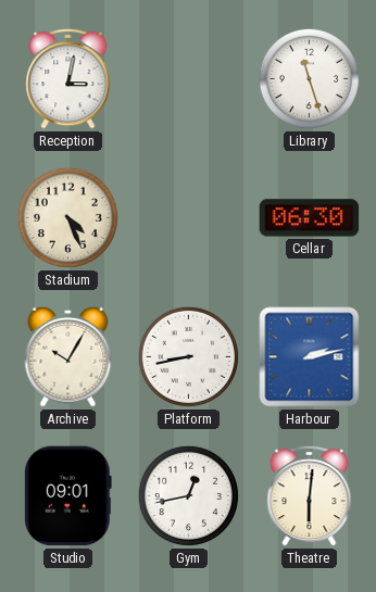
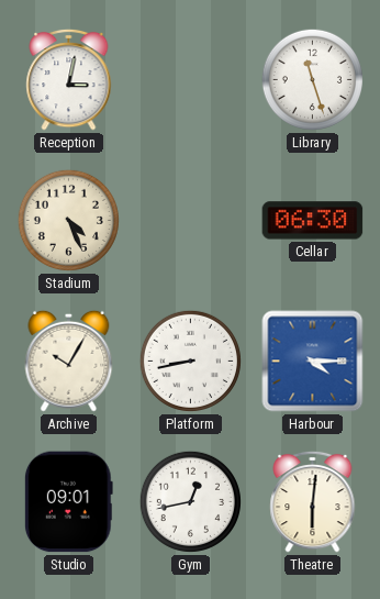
Harbour: 2:13 -> 4:15 (313, 362)
